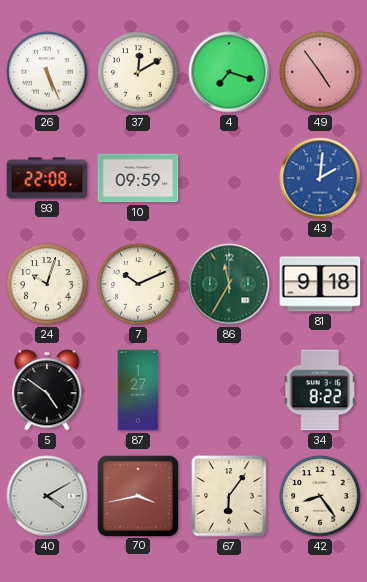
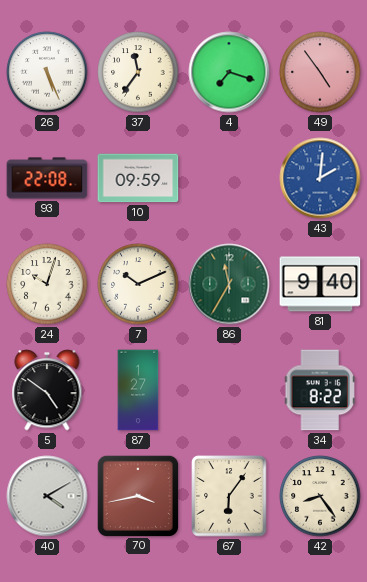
37: 12:10 -> 11:36 (138, 72)
81: 9:18 -> 9:40 (320, 284)
